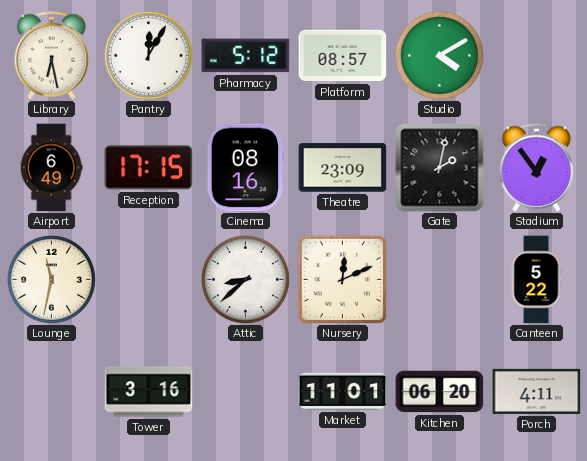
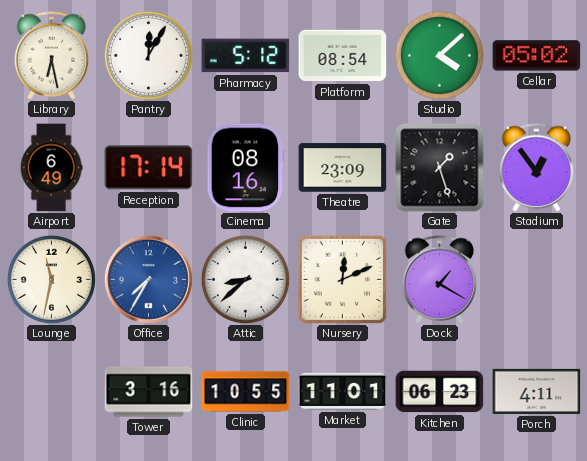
Platform: 08:57 -> 08:54 (343, 56)
Studio: 4:10 -> 4:08 (439, 55)
Cellar: none -> 05:02 (537, 56)
Reception: 17:15 -> 17:14 (149, 168)
Gate: 2:02 -> 1:27 (440, 168)
Office: none -> 7:35 (148, 279)
Dock: none -> 1:20 (440, 280)
Canteen: 5:22 -> none (536, 280)
Clinic: none -> 10:55 (246, 392)
Kitchen: 06:20 -> 06:23 (440, 392)
